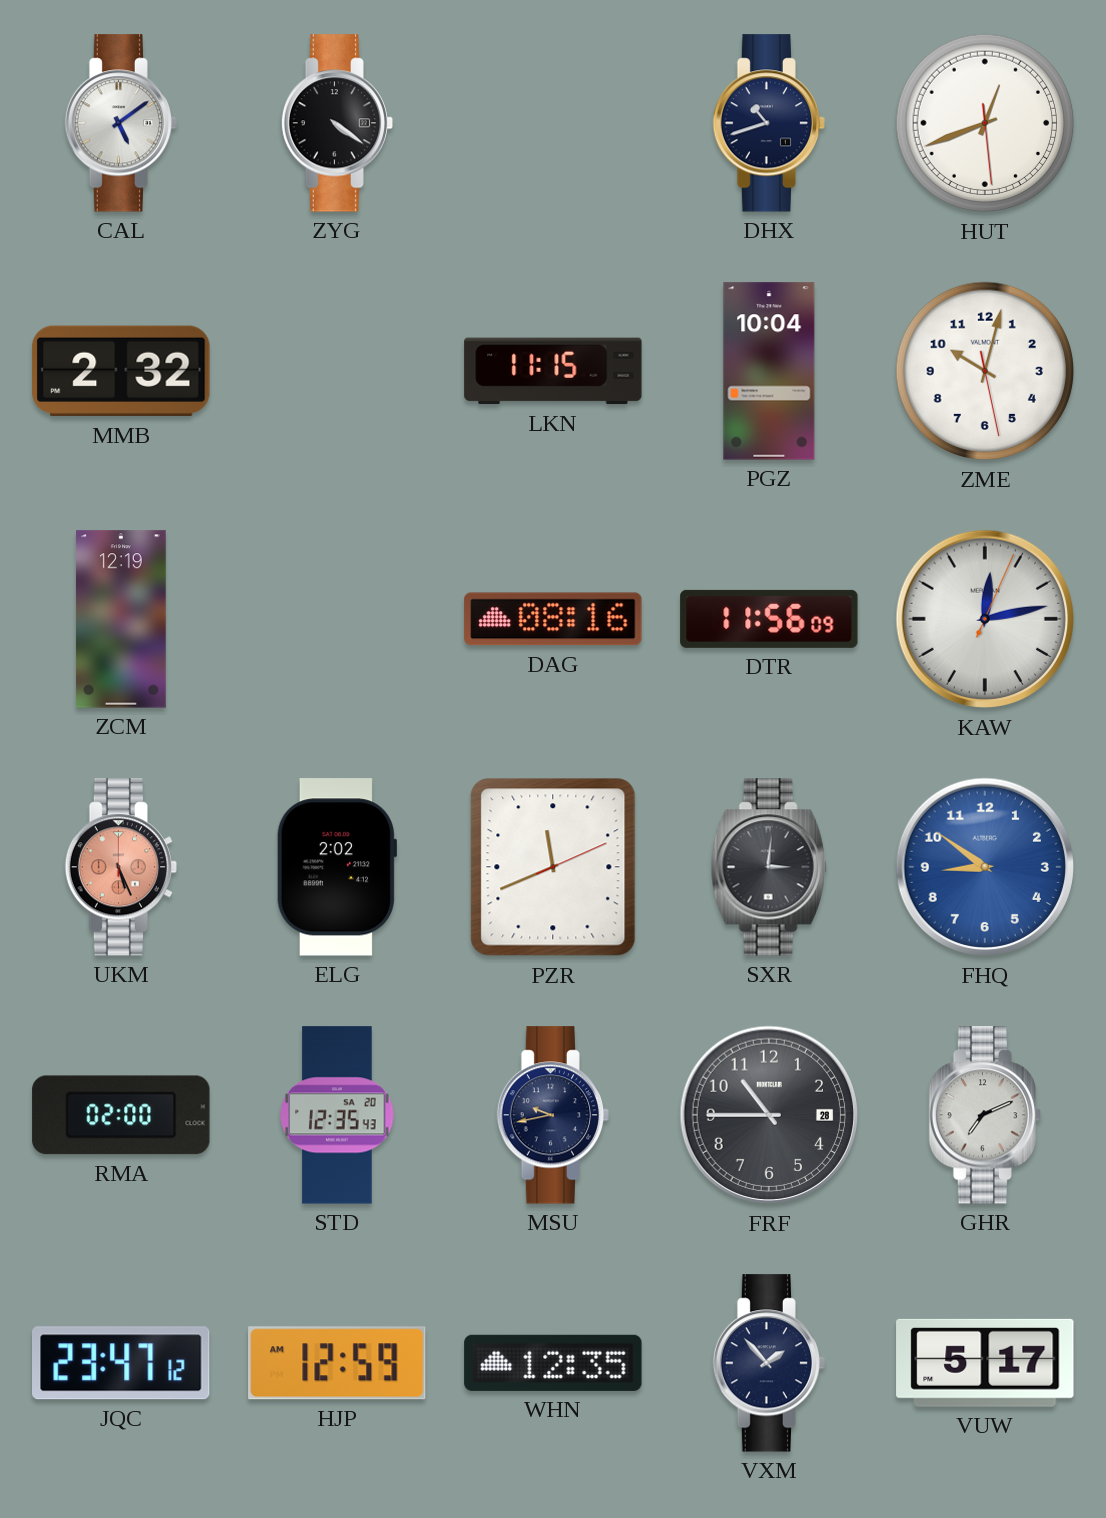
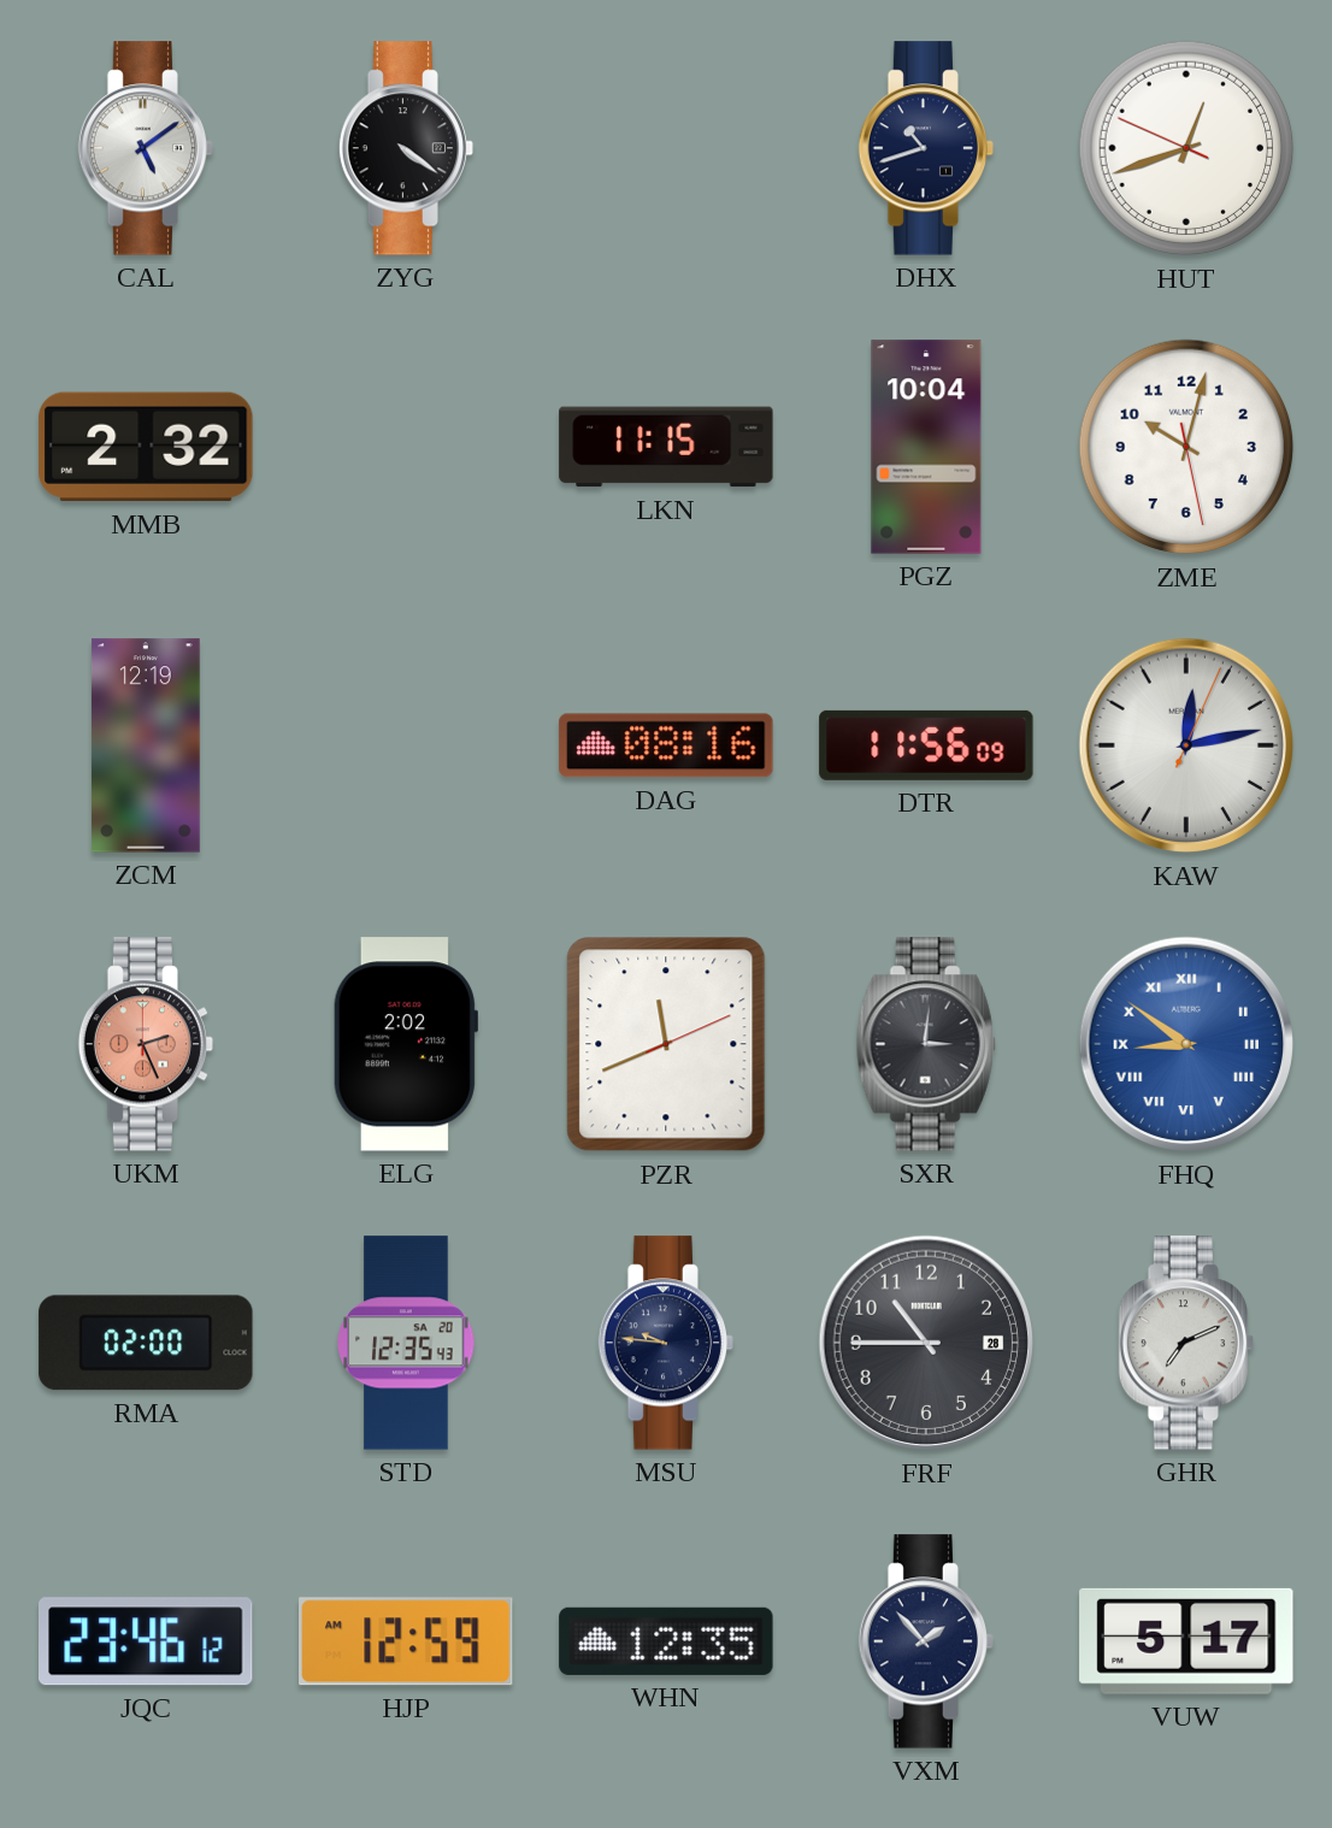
HUT: 12:41:29 -> 12:41:49 (1186, 148)
UKM: 5:26 -> 2:26 (146, 1044)
FHQ numerals: Arabic -> Roman (1186, 1044)
MSU: 9:43 -> 9:46 (666, 1343)
JQC: 23:47 -> 23:46 (147, 1641)
